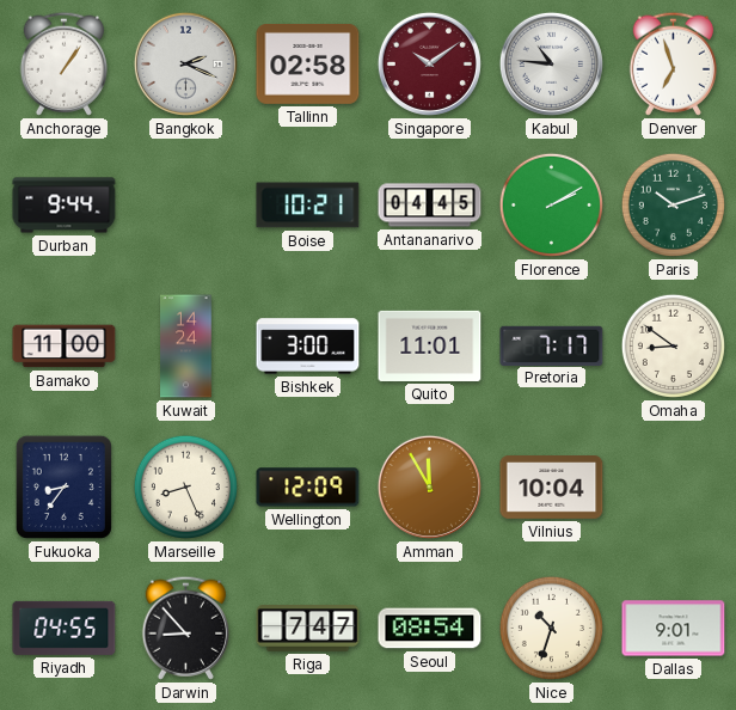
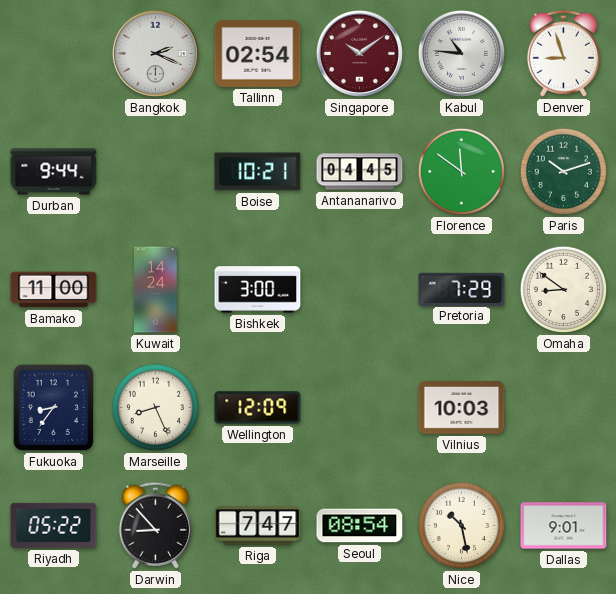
Anchorage: 1:06 -> none (63, 63)
Tallinn: 02:58 -> 02:54 (258, 53)
Denver: 6:57 -> 8:57 (563, 53)
Florence: 2:10 -> 11:51 (461, 171)
Quito: 11:01 -> none (430, 345)
Pretoria: 7:17 -> 7:29 (462, 289)
Amman: 11:55 -> none (429, 486)
Vilnius: 10:04 -> 10:03 (462, 408)
Riyadh: 04:55 -> 05:22 (54, 525)
Nice: 10:33 -> 10:28 (461, 525)
